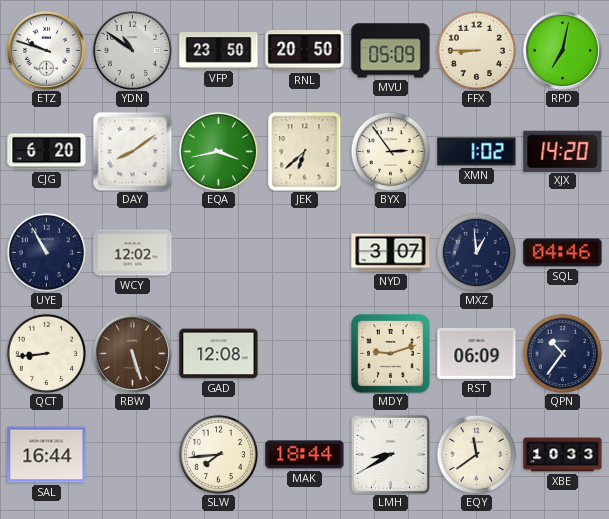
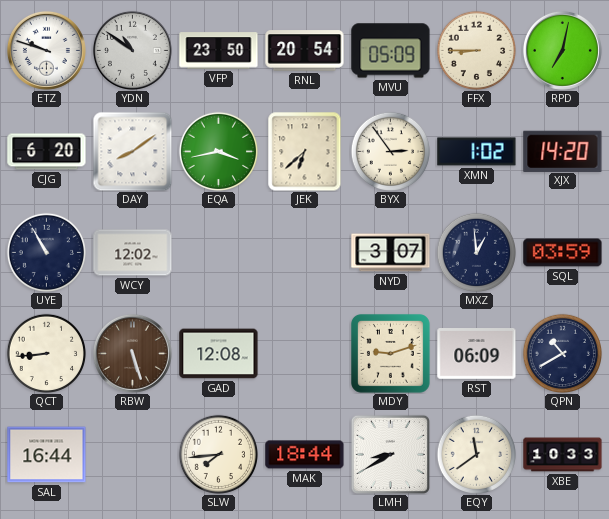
RNL: 20:50 -> 20:54 (305, 51)
SQL: 04:46 -> 03:59 (563, 253)
QPN: 10:36 -> 10:40 (562, 353)
